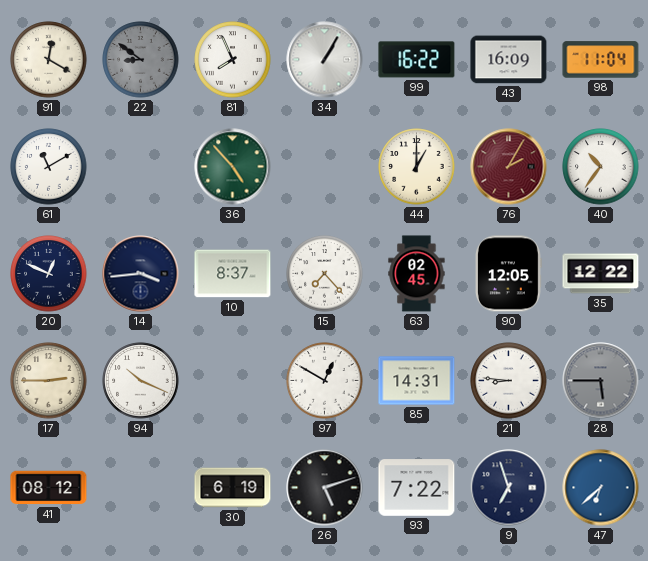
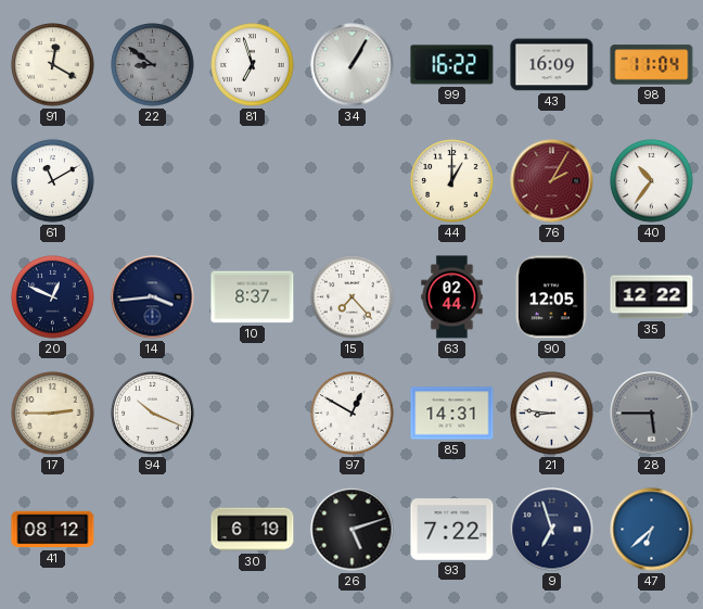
81: 7:56 -> 6:57 (253, 65)
36: 4:53 -> none (233, 167)
63: 02:45 -> 02:44 (452, 297)
